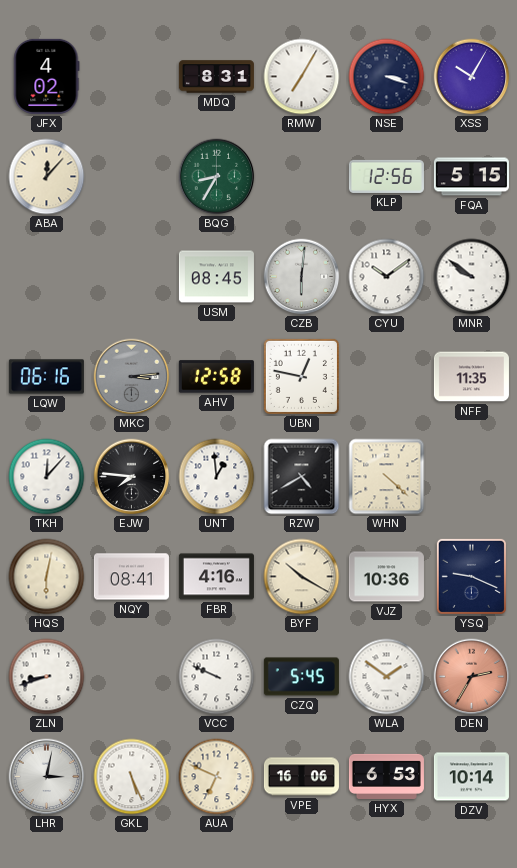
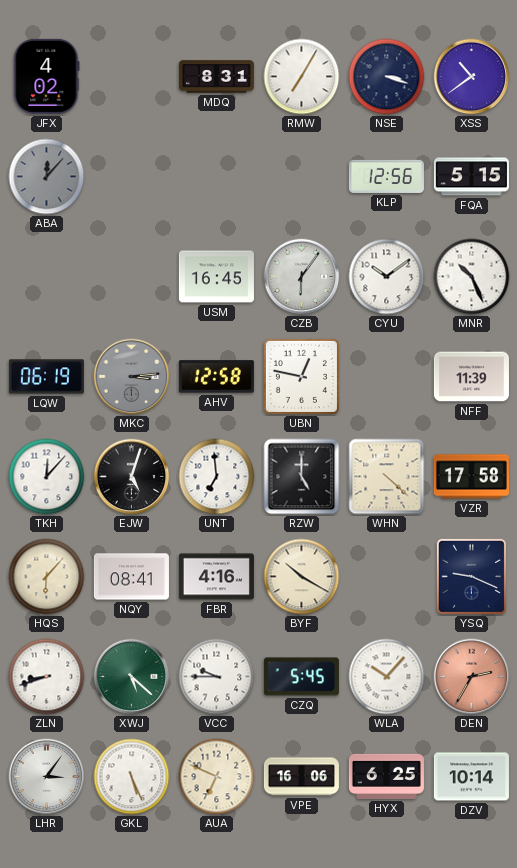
XSS: 10:05 -> 10:39 (472, 77)
ABA dial: cream -> grey (47, 177)
BQG: 8:35 -> none (217, 177)
USM: 08:45 -> 16:45 (216, 277)
CZB: 6:01 -> 6:06 (302, 277)
MNR: 9:51 -> 10:26 (472, 277)
LQW: 06:16 -> 06:19 (46, 377)
NFF: 11:35 -> 11:39 (471, 377)
EJW: 7:46 -> 5:03 (132, 477)
UNT: 12:59 -> 6:59 (217, 477)
RZW: 4:40 -> 5:00 (302, 477)
VZR: none -> 17:58 (471, 477)
HQS: 6:02 -> 6:07 (47, 577)
VJZ: 10:36 -> none (386, 577)
XWJ: none -> 5:22 (132, 677)
VCC: 9:49 -> 9:45 (217, 677)
WLA: 1:51 -> 10:07 (387, 677)
LHR: 3:02 -> 3:06 (47, 777)
HYX: 6:53 -> 6:25 (386, 776)
